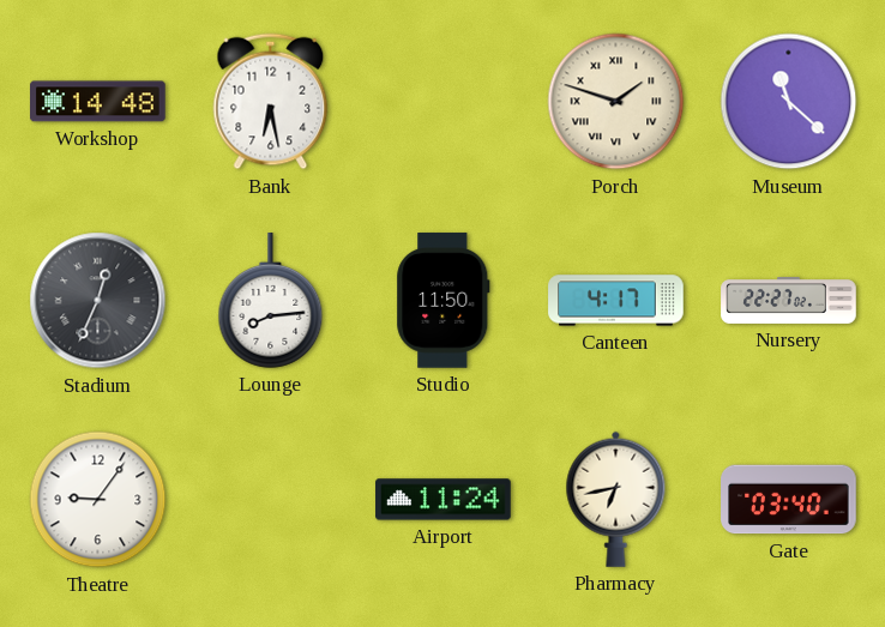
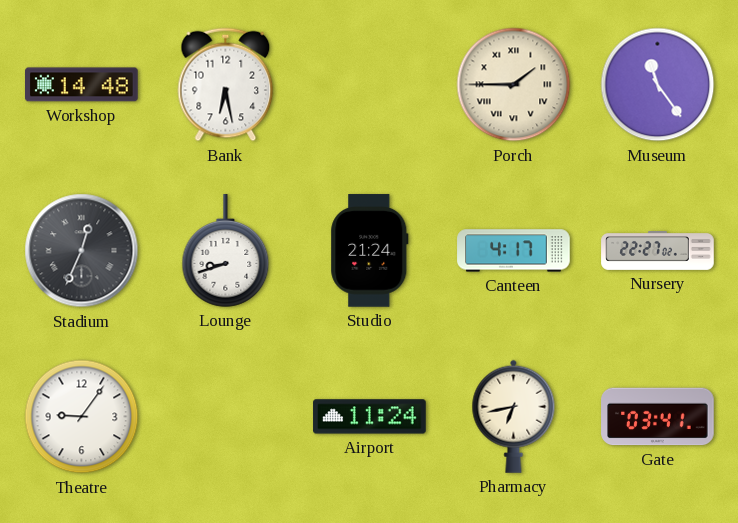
Porch: 1:48 -> 1:45 (514, 85)
Museum: 11:22 -> 11:24 (658, 85)
Lounge: 8:14 -> 8:42 (226, 251)
Studio: 11:50 -> 21:24 (370, 251)
Gate: 03:40 -> 03:41 (658, 417)
